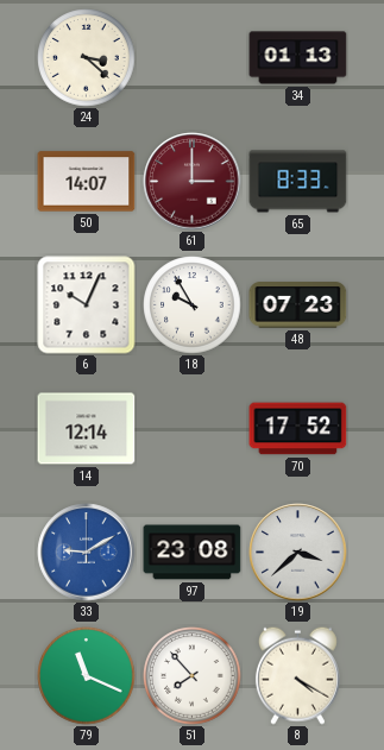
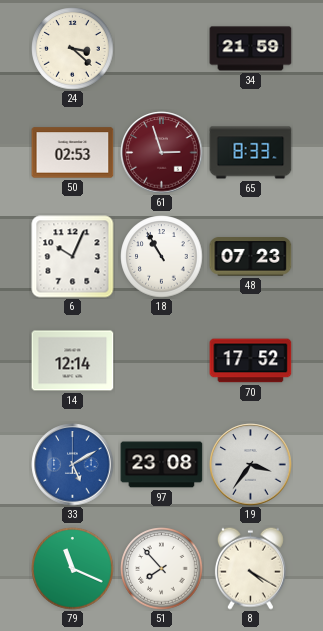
34: 01:13 -> 21:59 (251, 49)
50: 14:07 -> 02:53 (73, 153)
61: 3:00 -> 2:57 (162, 153)
18: 9:55 -> 10:55 (162, 257)
33: 9:10 -> 5:10 (73, 465)
19: 3:38 -> 3:36 (251, 465)
